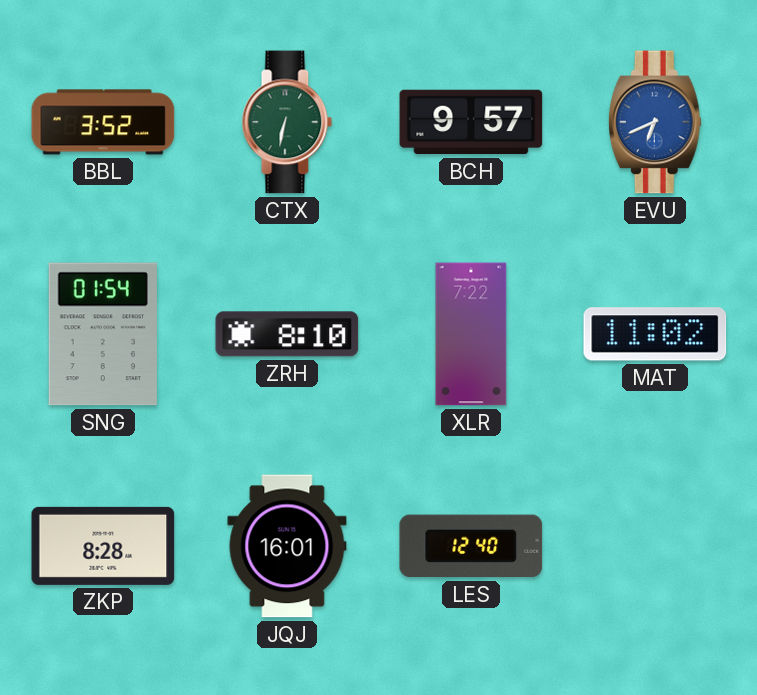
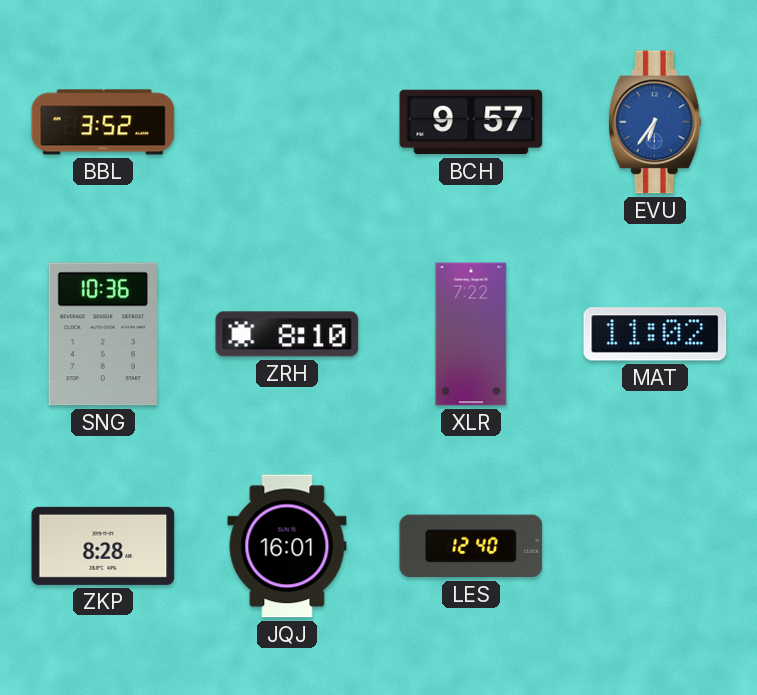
CTX: 6:32 -> none (287, 122)
EVU: 6:41 -> 6:36 (655, 122)
SNG: 01:54 -> 10:36 (103, 334)
